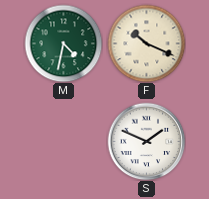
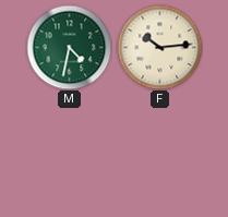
F: 10:19 -> 10:14 (159, 47)
S: 1:49 -> none (146, 141)
